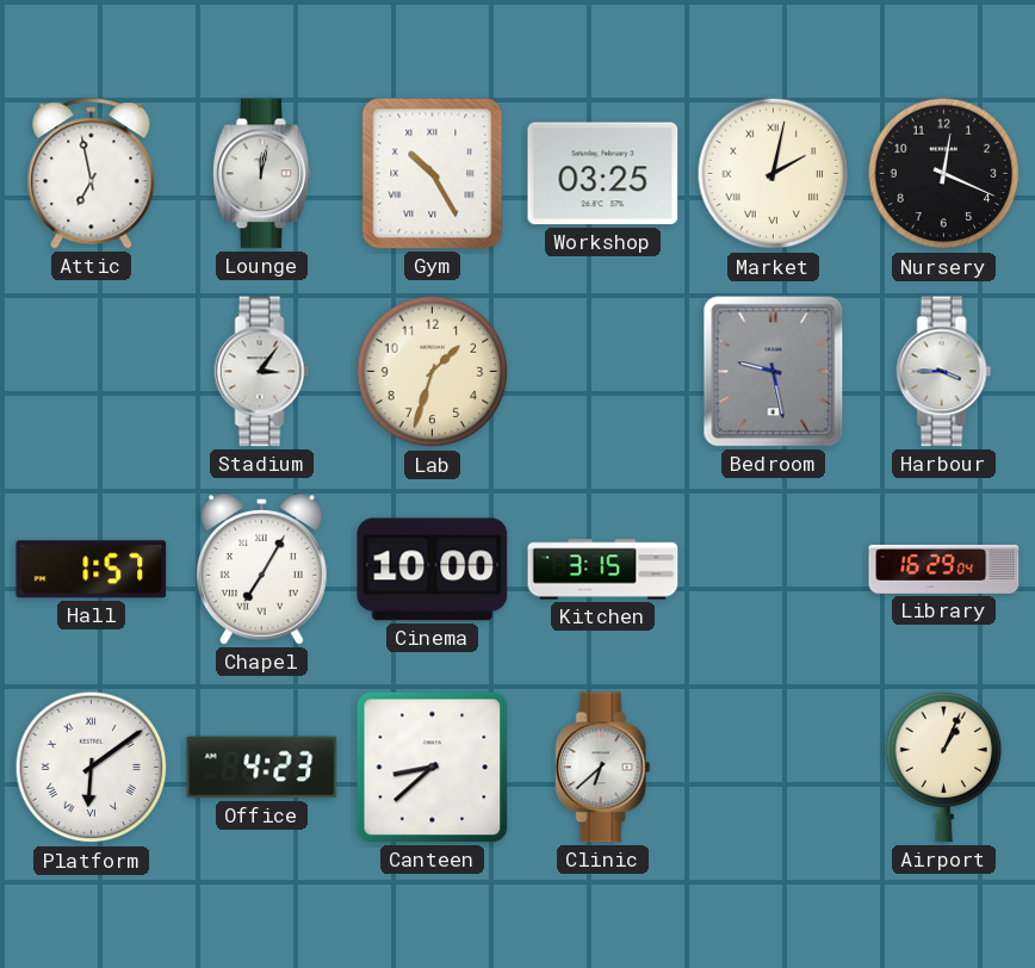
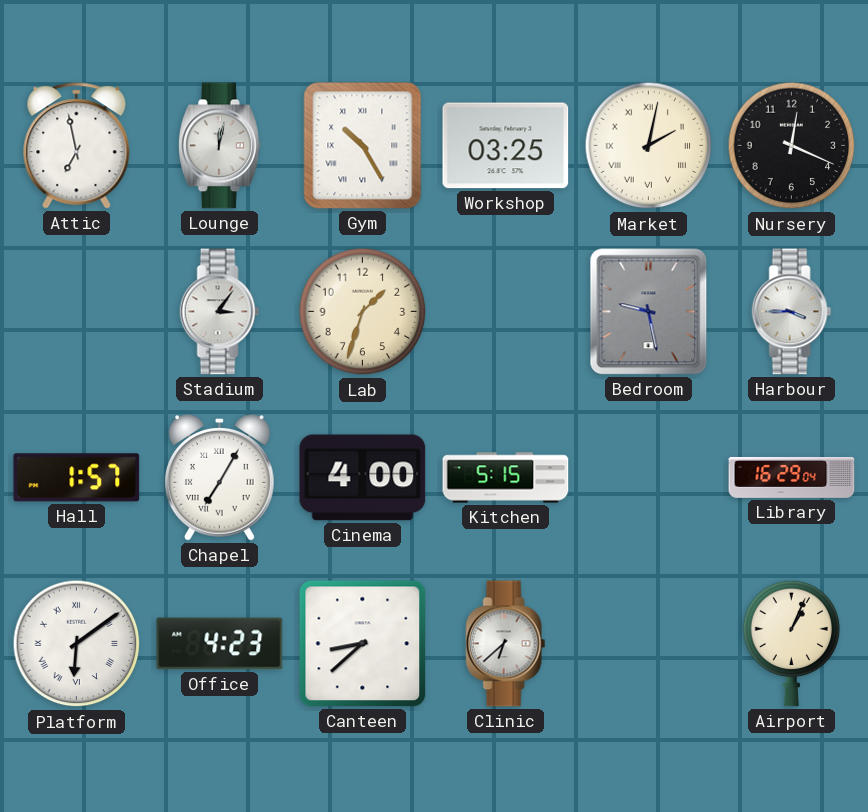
Cinema: 10:00 -> 4:00 (363, 478)
Kitchen: 3:15 -> 5:15 (506, 478)
